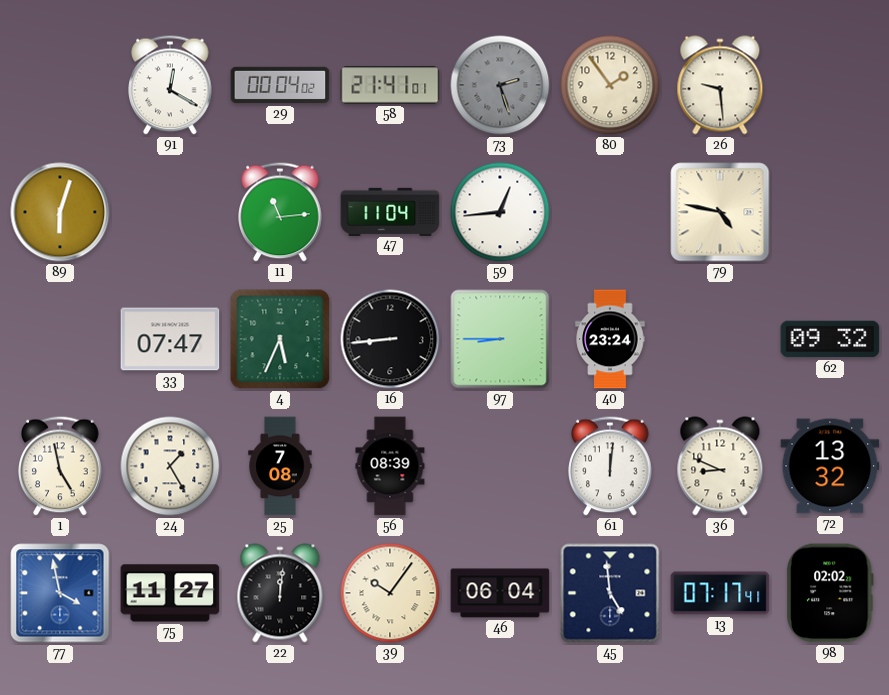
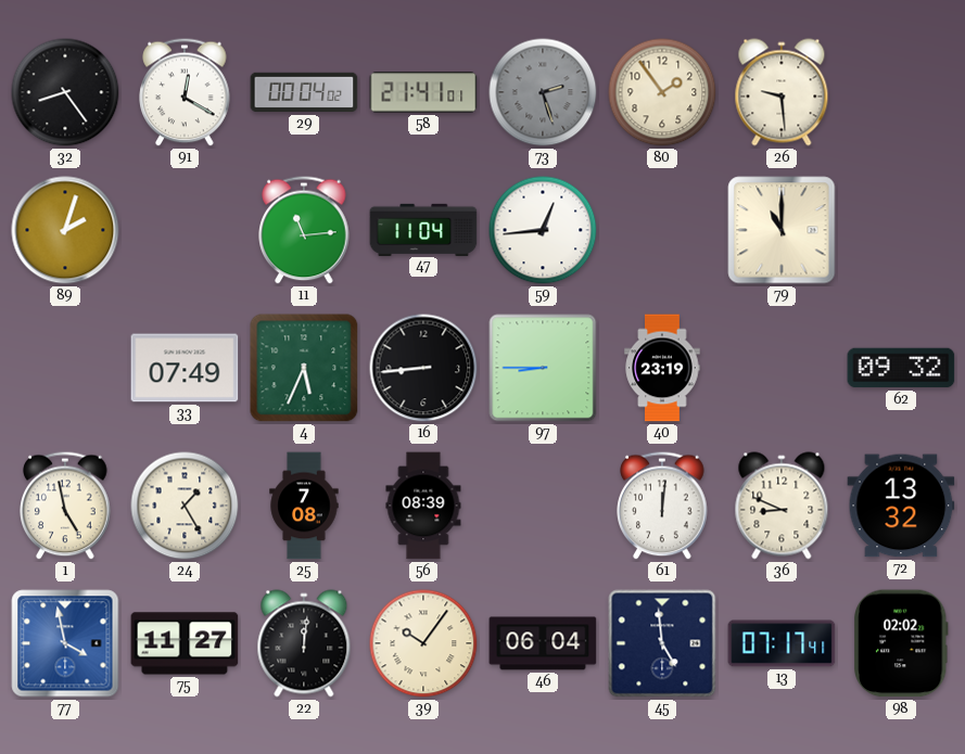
32: none -> 8:24 (65, 92)
89: 6:03 -> 2:03 (65, 230)
79: 4:47 -> 11:00 (782, 230)
33: 07:47 -> 07:49 (185, 368)
40: 23:24 -> 23:19 (662, 368)
